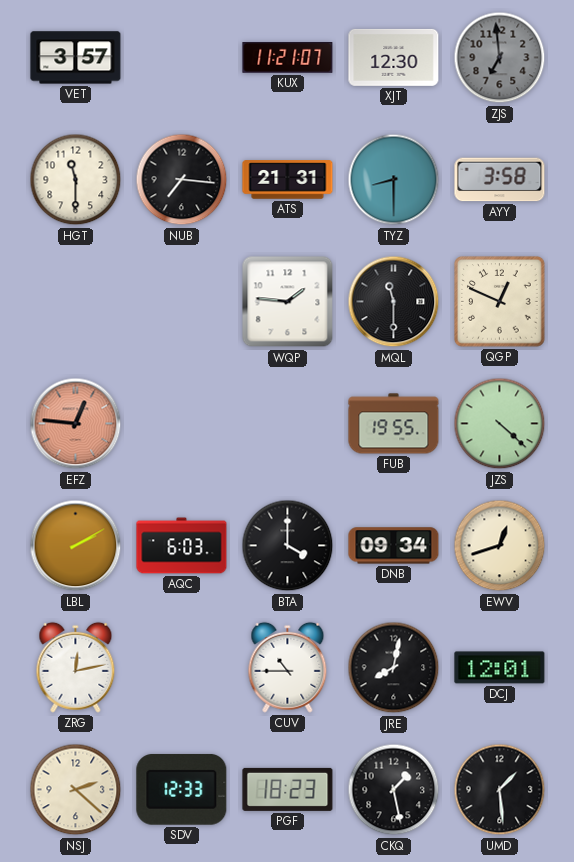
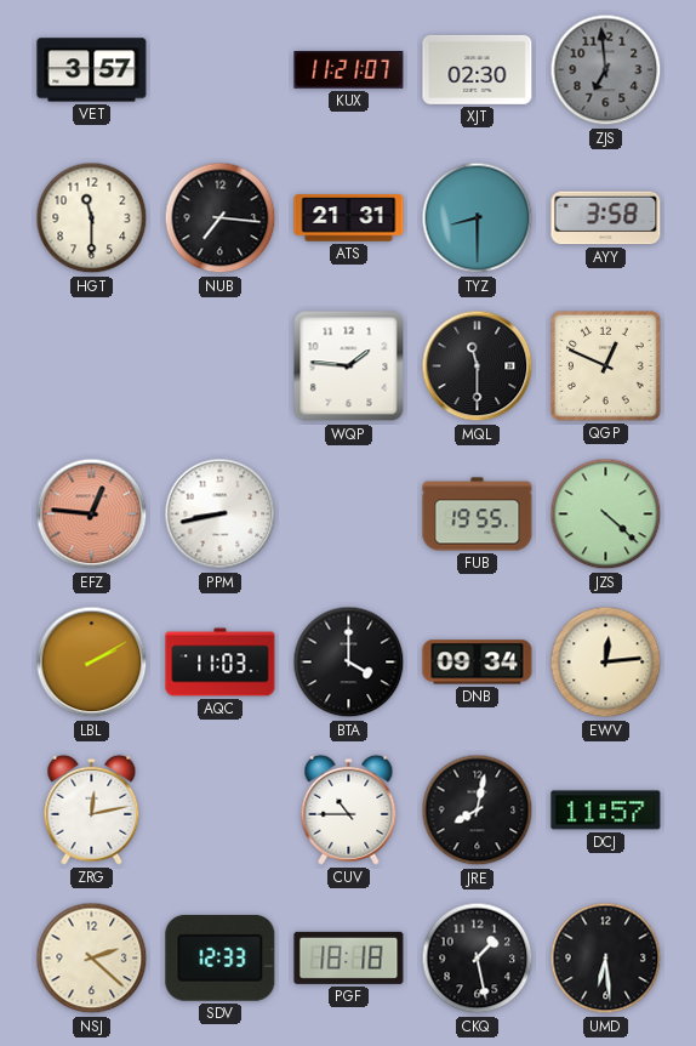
XJT: 12:30 -> 02:30 (478, 69)
PPM: none -> 8:43 (221, 515)
AQC: 6:03 -> 11:03 (221, 663)
EWV: 12:42 -> 12:14 (606, 663)
DCJ: 12:01 -> 11:57 (606, 811)
PGF: 18:23 -> 18:18 (349, 957)
UMD: 1:29 -> 6:29 (606, 959)
